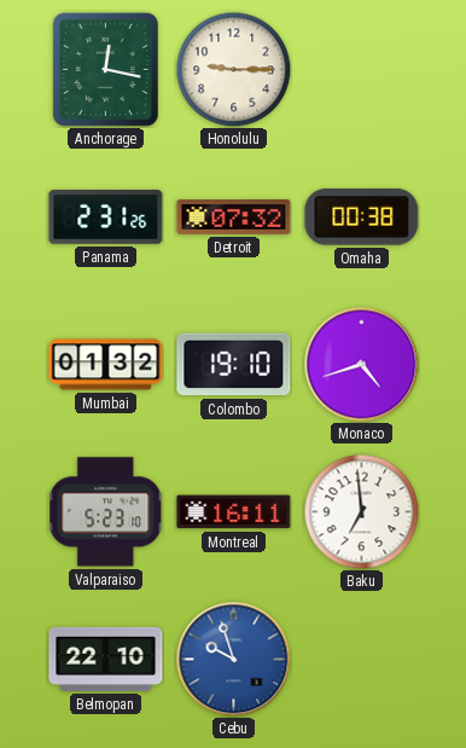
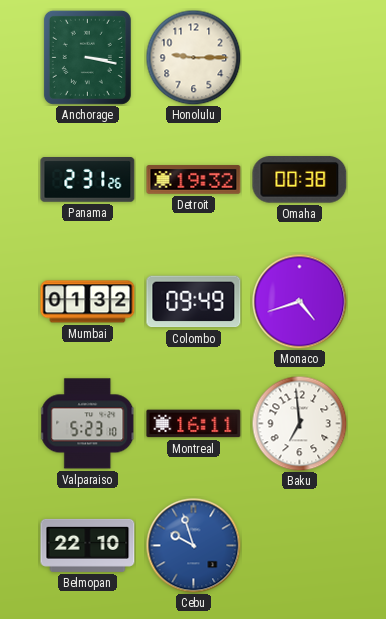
Anchorage: 12:17 -> 3:17 (87, 57)
Detroit: 07:32 -> 19:32 (194, 180)
Colombo: 19:10 -> 09:49 (194, 302)
